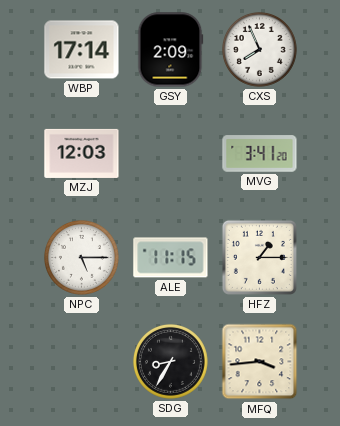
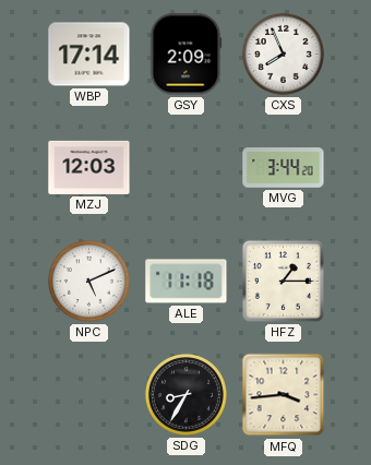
MVG: 3:41 -> 3:44 (284, 168)
NPC: 5:15 -> 5:11 (88, 281)
ALE: 11:15 -> 11:18 (187, 282)
